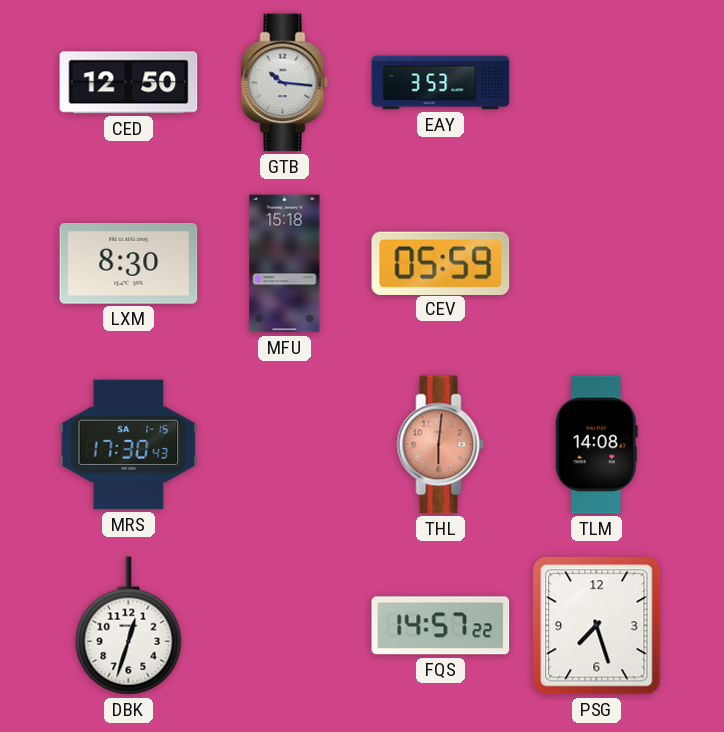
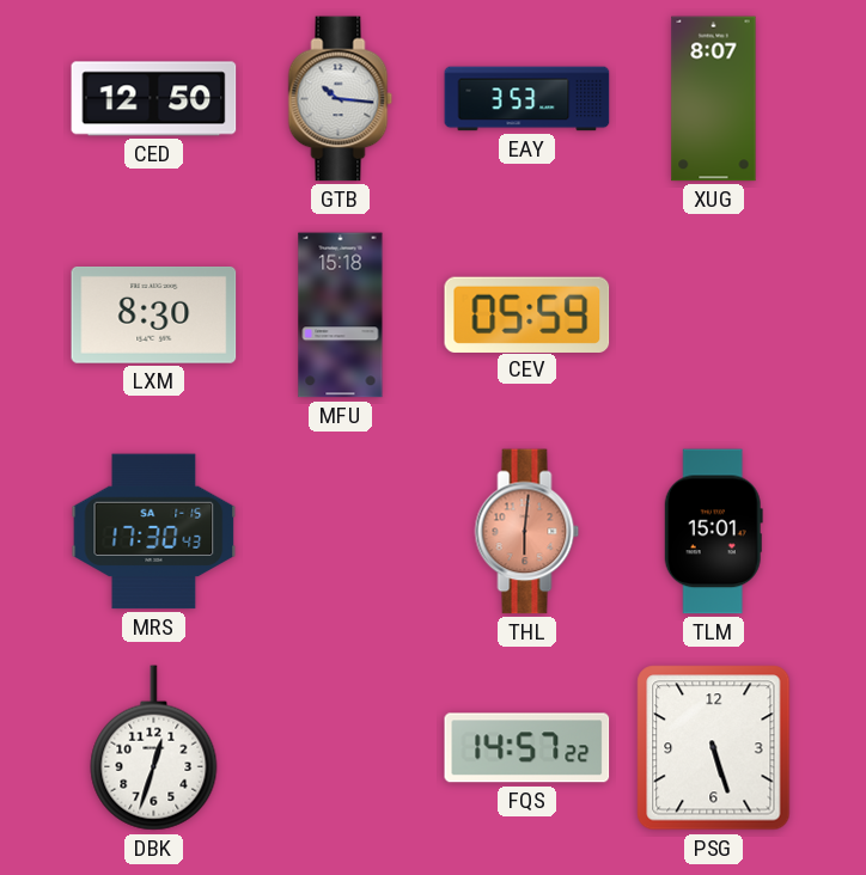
XUG: none -> 8:07 (714, 99)
TLM: 14:08 -> 15:01 (713, 532)
PSG: 7:27 -> 5:27 (714, 748)
